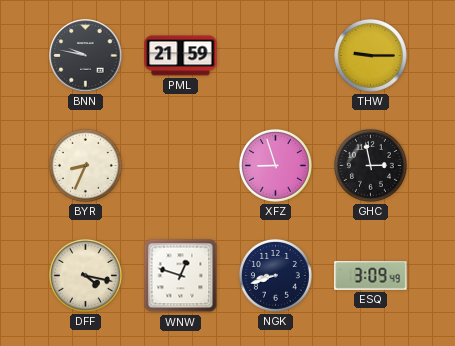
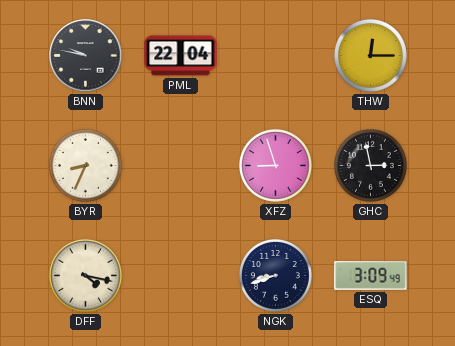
PML: 21:59 -> 22:04 (181, 56)
THW: 9:15 -> 12:15 (370, 55)
WNW: 12:48 -> none (181, 276)
